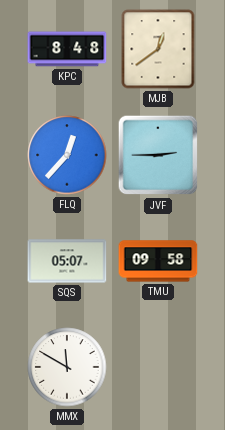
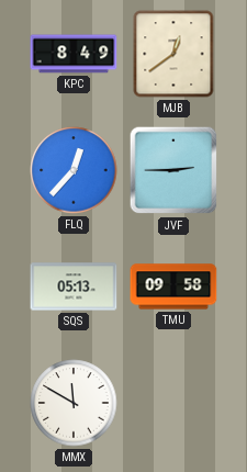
KPC: 8:48 -> 8:49 (74, 54)
SQS: 05:07 -> 05:13 (74, 286)
